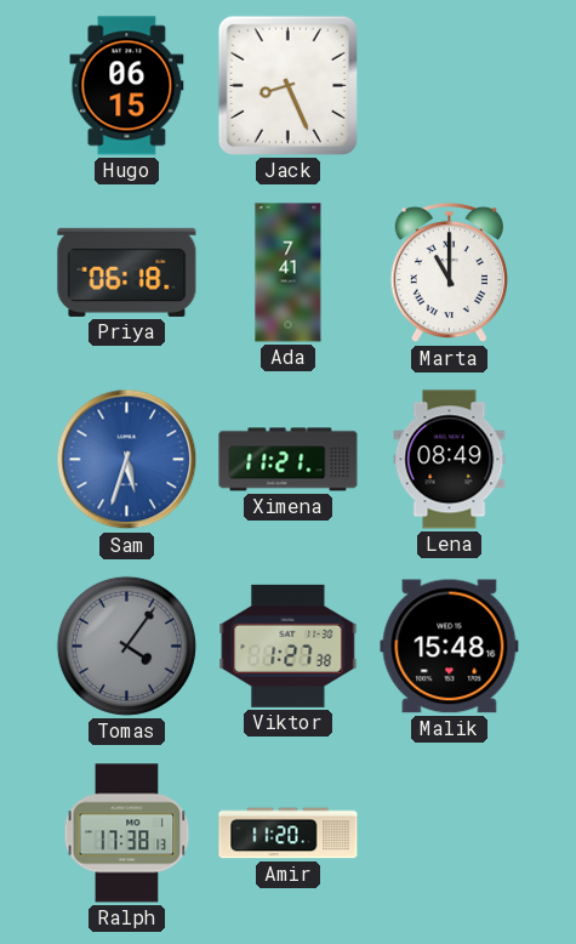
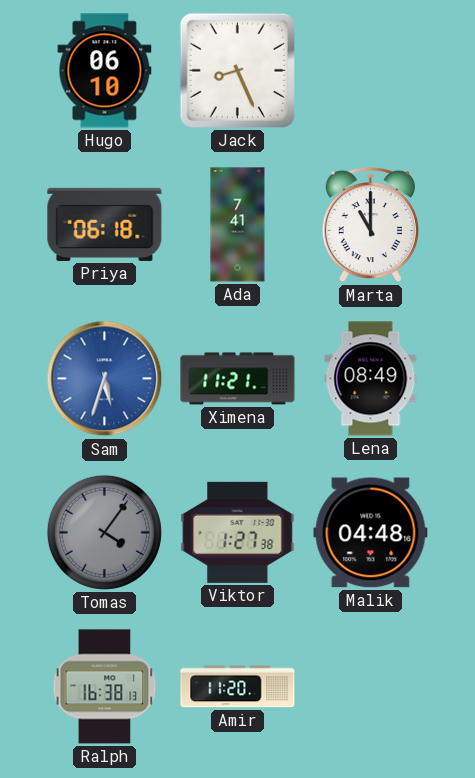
Hugo: 06:15 -> 06:10 (105, 71)
Malik: 15:48 -> 04:48 (371, 533)
Ralph: 17:38 -> 16:38 (105, 687)
